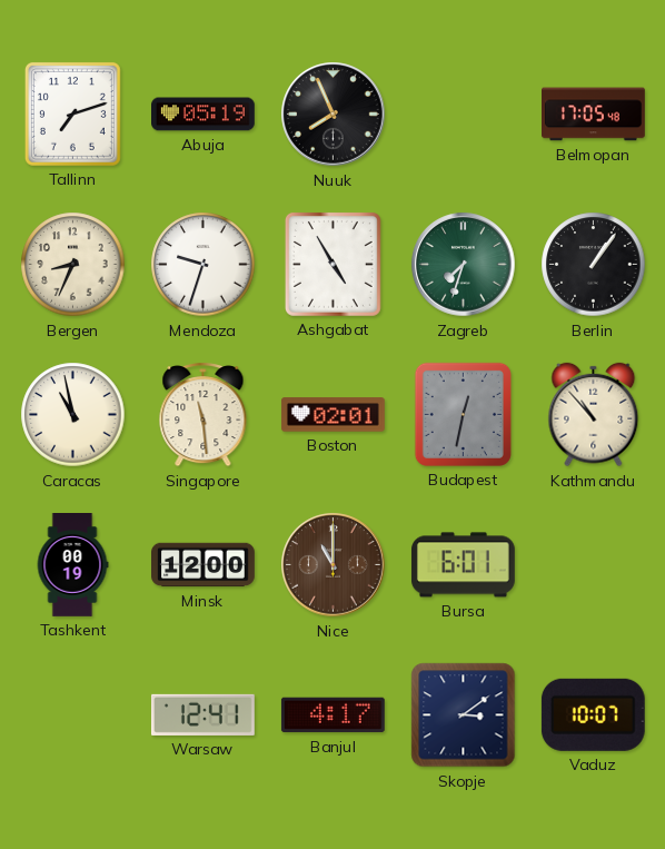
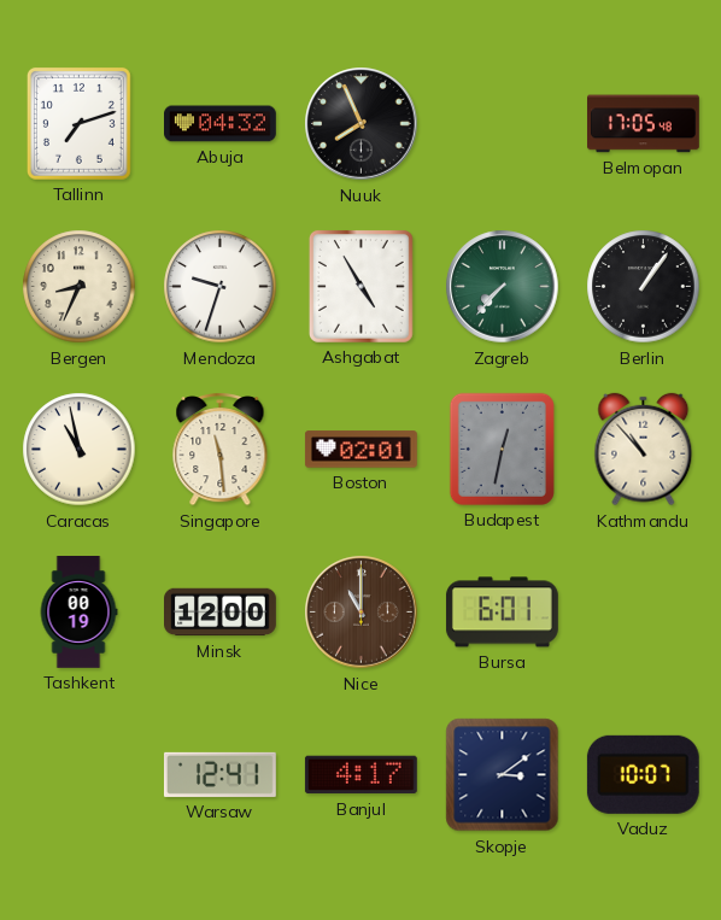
Abuja: 05:19 -> 04:32 (221, 124)
Zagreb: 7:33 -> 7:37 (503, 287)
